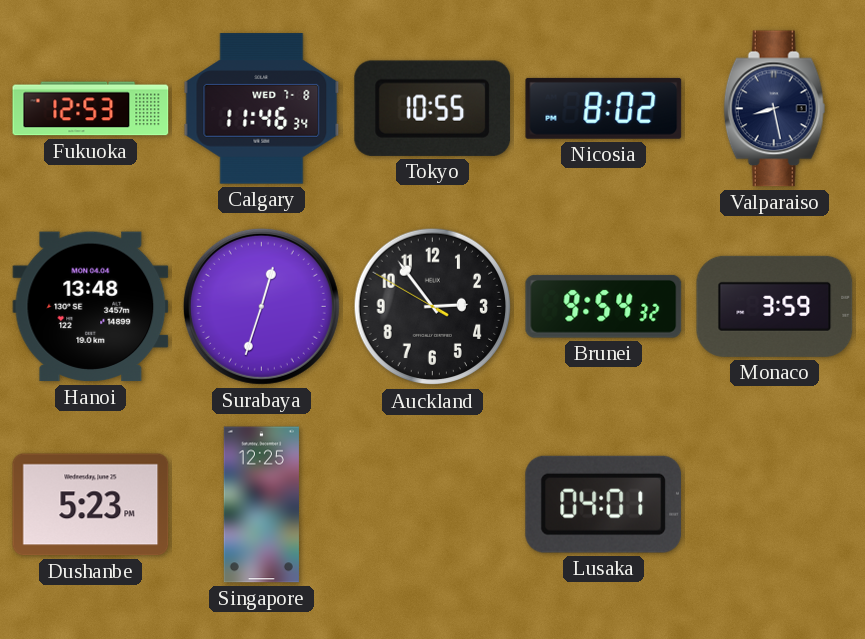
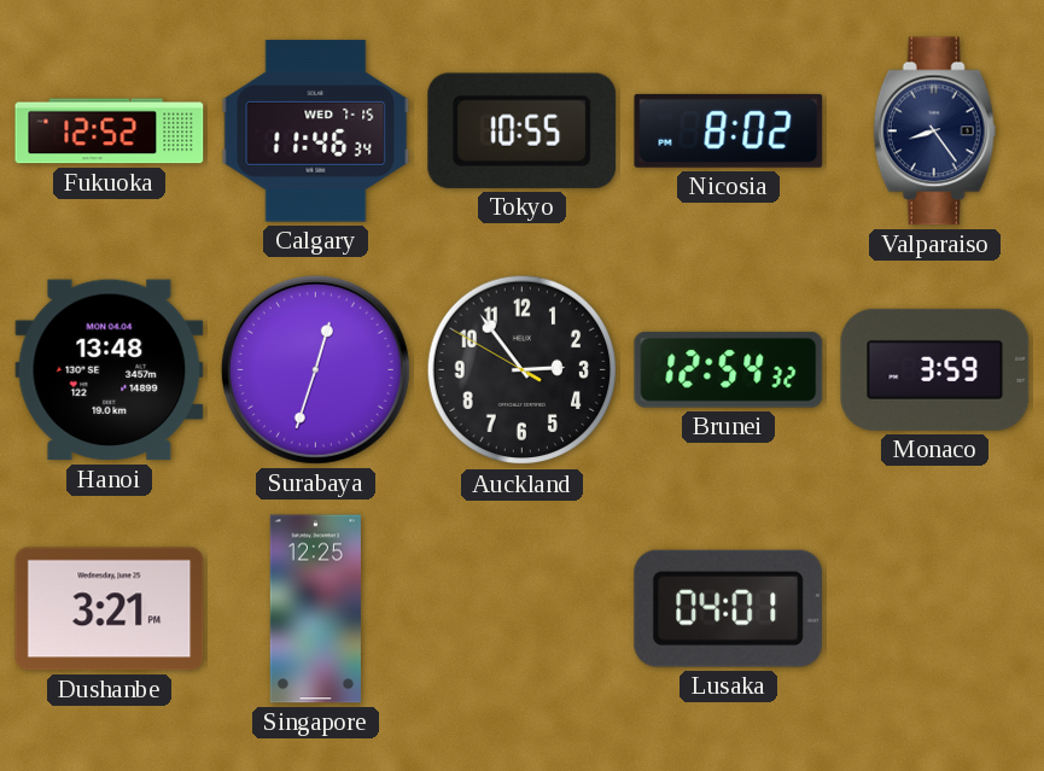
Fukuoka: 12:53 -> 12:52 (110, 132)
Calgary date: WED 7-8 -> WED 7-15 (316, 132)
Valparaiso: 8:28 -> 8:24 (935, 132)
Brunei: 9:54 -> 12:54 (729, 369)
Dushanbe: 5:23 -> 3:21 (110, 609)
